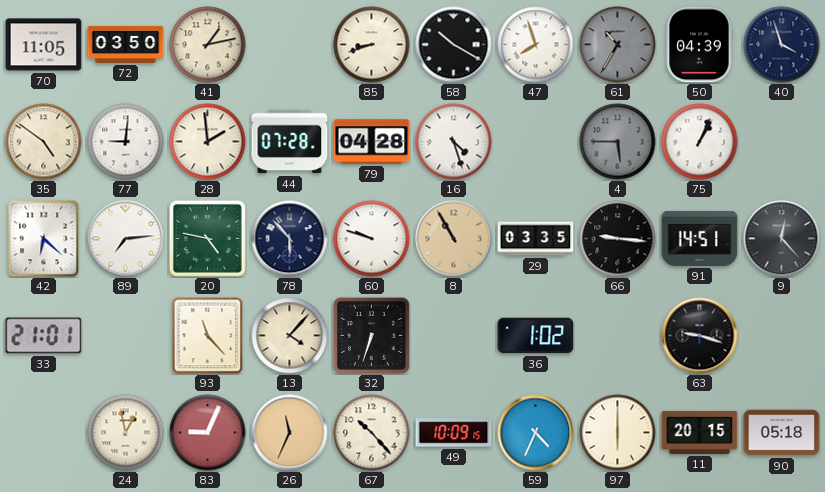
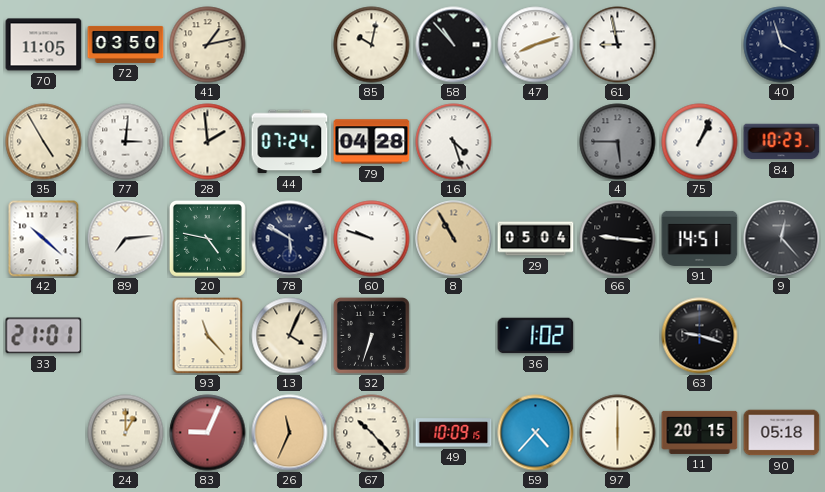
85: 8:42 -> 10:02 (372, 45)
58: 10:20 -> 10:53 (454, 45)
47: 7:57 -> 8:12 (536, 45)
61: 10:35 -> 8:58 (618, 45)
61 dial: grey -> white (618, 45)
50: 04:39 -> none (699, 45)
35: 4:51 -> 4:55 (44, 142)
77: 9:01 -> 3:01 (126, 142)
44: 07:28 -> 07:24 (290, 142)
84: none -> 10:23 (782, 142)
42: 6:22 -> 10:22 (44, 239)
78: 5:53 -> 5:50 (290, 239)
29: 03:35 -> 05:04 (536, 239)
13: 4:07 -> 4:04 (290, 336)
24: 12:58 -> 1:00 (126, 433)
59: 4:34 -> 4:37 (536, 433)
